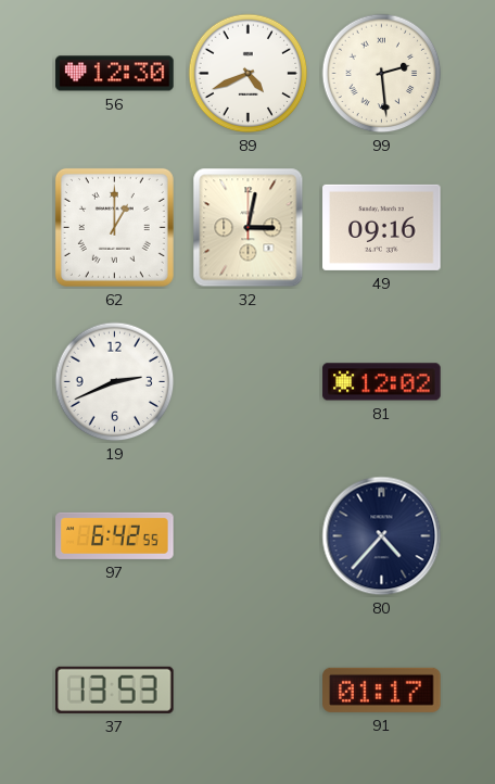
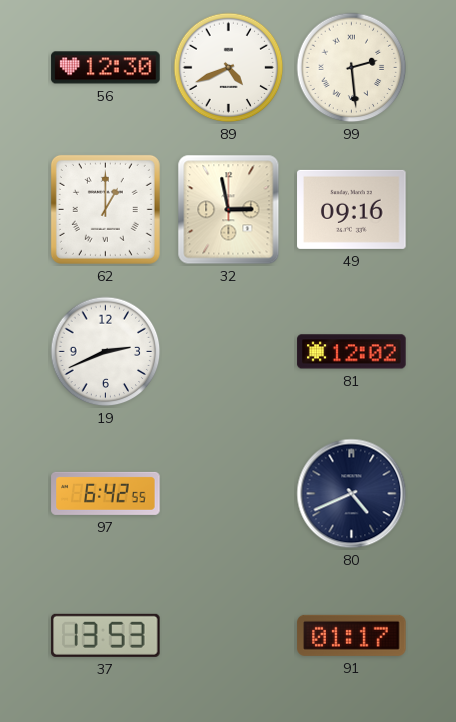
32: 3:02 -> 2:58 (229, 210)
80: 4:37 -> 4:41 (352, 494)
